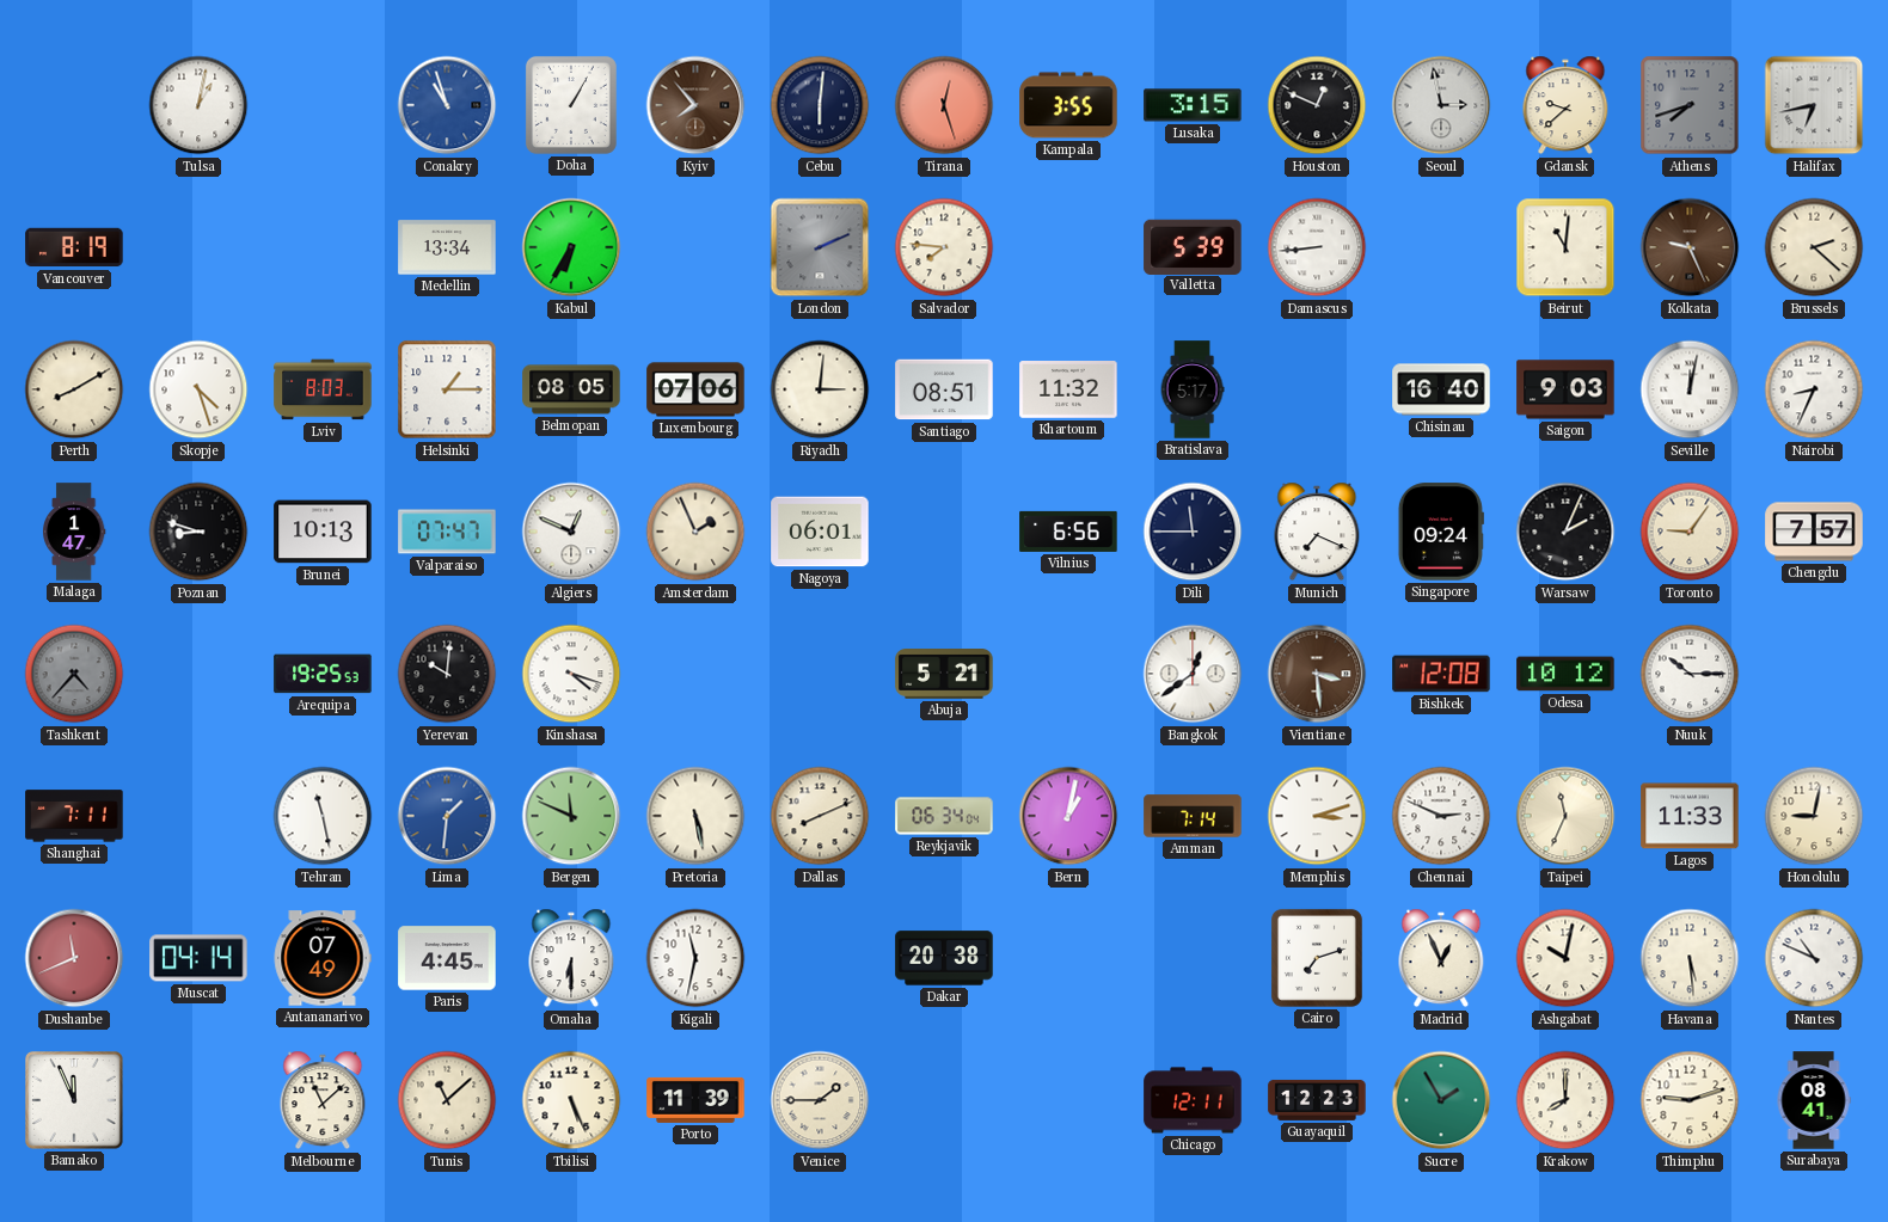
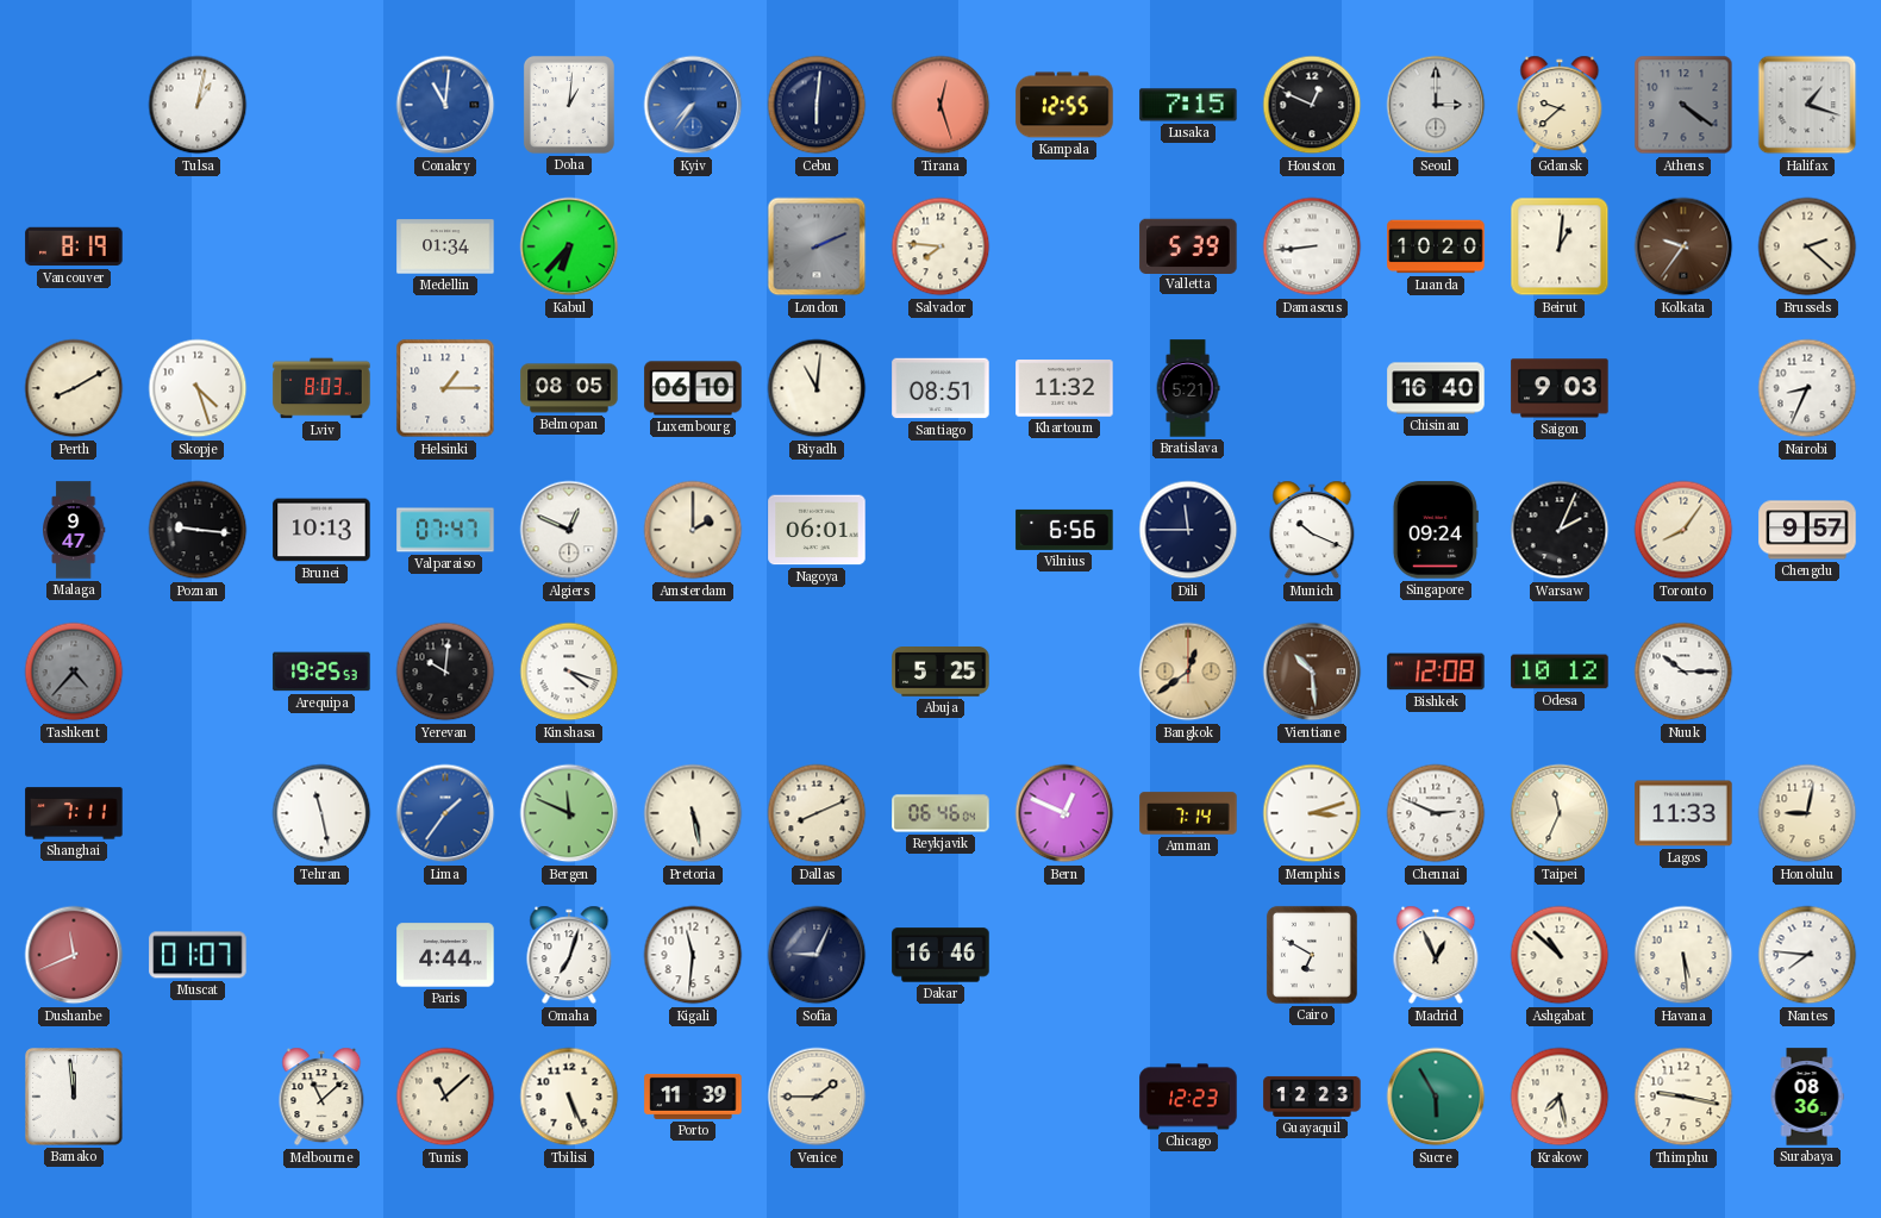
Conakry: 10:57 -> 11:01 (445, 105)
Doha: 1:05 -> 1:01 (569, 105)
Kyiv: 7:53 -> 7:36 (693, 105)
Kyiv dial: brown -> blue (693, 105)
Kampala: 3:55 -> 12:55 (1064, 105)
Lusaka: 3:15 -> 7:15 (1188, 105)
Seoul: 2:58 -> 3:00 (1436, 105)
Athens: 7:42 -> 4:21 (1683, 105)
Halifax: 6:43 -> 1:18 (1807, 105)
Medellin: 13:34 -> 01:34 (445, 246)
Kabul: 6:35 -> 6:37 (569, 246)
Luanda: none -> 10:20 (1436, 246)
Beirut: 11:01 -> 1:01 (1560, 246)
Kolkata: 9:26 -> 9:36 (1683, 246)
Luxembourg: 07:06 -> 06:10 (693, 388)
Riyadh: 3:01 -> 11:01 (817, 388)
Bratislava: 5:17 -> 5:21 (1188, 388)
Seville: 12:02 -> none (1690, 389)
Malaga: 1:47 -> 9:47 (74, 530)
Poznan: 8:48 -> 9:16 (198, 530)
Amsterdam: 1:56 -> 2:00 (693, 530)
Munich: 7:19 -> 10:19 (1312, 530)
Toronto: 9:06 -> 8:06 (1683, 530)
Chengdu: 7:57 -> 9:57 (1807, 530)
Abuja: 5:21 -> 5:25 (940, 673)
Bangkok dial: white -> champagne (1188, 672)
Vientiane: 3:29 -> 10:29 (1312, 672)
Lima: 1:31 -> 1:36 (445, 813)
Reykjavik: 06:34 -> 06:46 (940, 813)
Bern: 1:02 -> 12:49 (1064, 813)
Muscat: 04:14 -> 01:07 (198, 955)
Antananarivo: 07:49 -> none (323, 958)
Paris: 4:45 -> 4:44 (445, 955)
Omaha: 6:30 -> 7:03 (569, 955)
Kigali: 11:32 -> 11:31 (693, 955)
Sofia: none -> 9:04 (817, 955)
Dakar: 20:38 -> 16:46 (940, 955)
Cairo: 7:12 -> 6:50 (1312, 955)
Ashgabat: 10:02 -> 10:52 (1560, 955)
Nantes: 10:49 -> 7:46 (1807, 955)
Bamako: 11:56 -> 11:59 (75, 1098)
Chicago: 12:11 -> 12:23 (1188, 1097)
Sucre: 1:55 -> 5:55 (1436, 1097)
Krakow: 8:00 -> 7:28 (1560, 1097)
Thimphu: 9:12 -> 9:17 (1683, 1097)
Surabaya: 08:41 -> 08:36 (1807, 1097)
